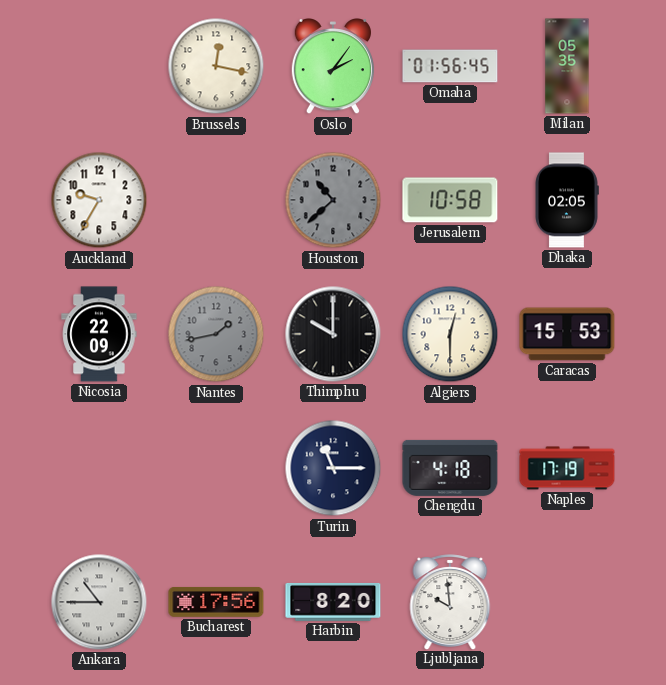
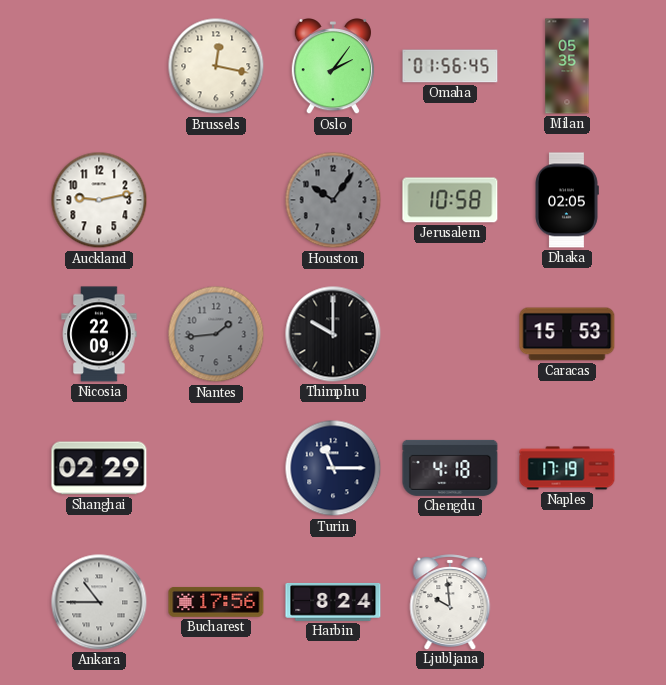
Auckland: 9:35 -> 9:13 (99, 200)
Houston: 10:38 -> 10:06 (333, 200)
Nantes: 1:43 -> 1:44 (216, 334)
Algiers: 12:30 -> none (450, 334)
Shanghai: none -> 02:29 (99, 468)
Harbin: 8:20 -> 8:24 (333, 602)
